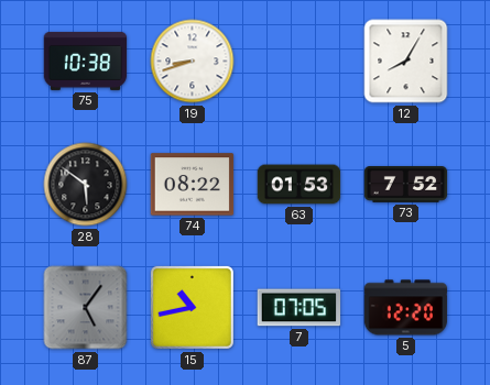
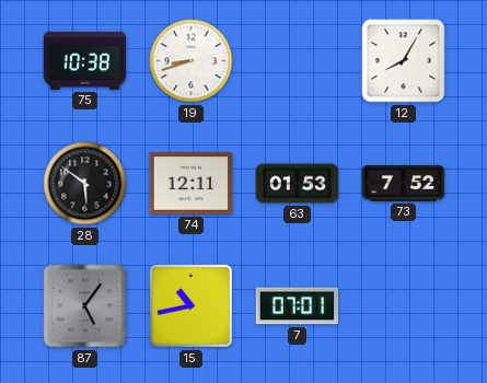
74: 08:22 -> 12:11 (192, 184)
7: 07:05 -> 07:01 (298, 306)
5: 12:20 -> none (406, 308)
